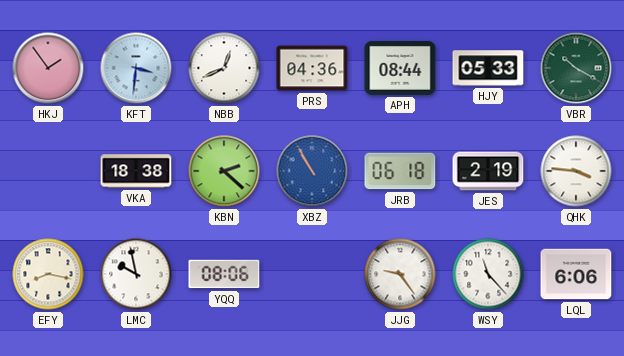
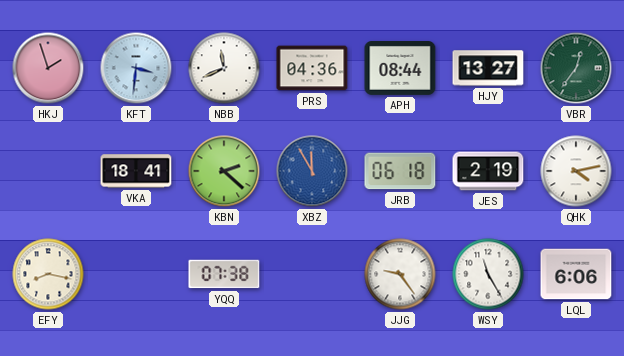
HKJ: 1:54 -> 1:57 (48, 68)
NBB: 12:41 -> 11:41 (224, 68)
HJY: 05:33 -> 13:27 (488, 68)
VBR: 10:20 -> 12:36 (576, 68)
VKA: 18:38 -> 18:41 (136, 171)
XBZ: 10:55 -> 11:55 (312, 171)
QHK: 3:46 -> 4:13 (576, 171)
LMC: 9:58 -> none (136, 274)
YQQ: 08:06 -> 07:38 (224, 274)
WSY: 11:23 -> 11:25 (488, 274)
